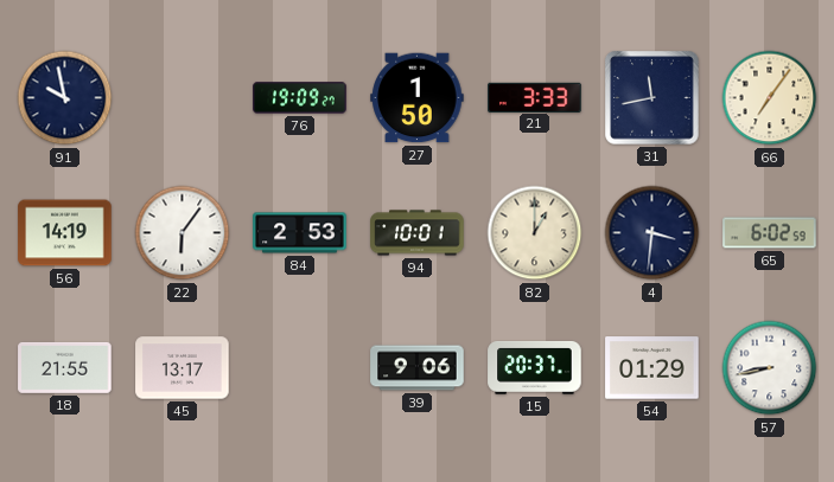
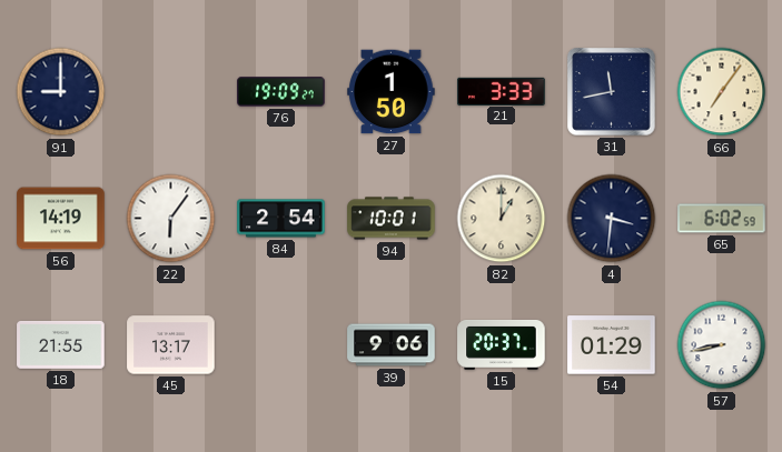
91: 9:58 -> 9:00 (61, 92)
84: 2:53 -> 2:54 (281, 219)
